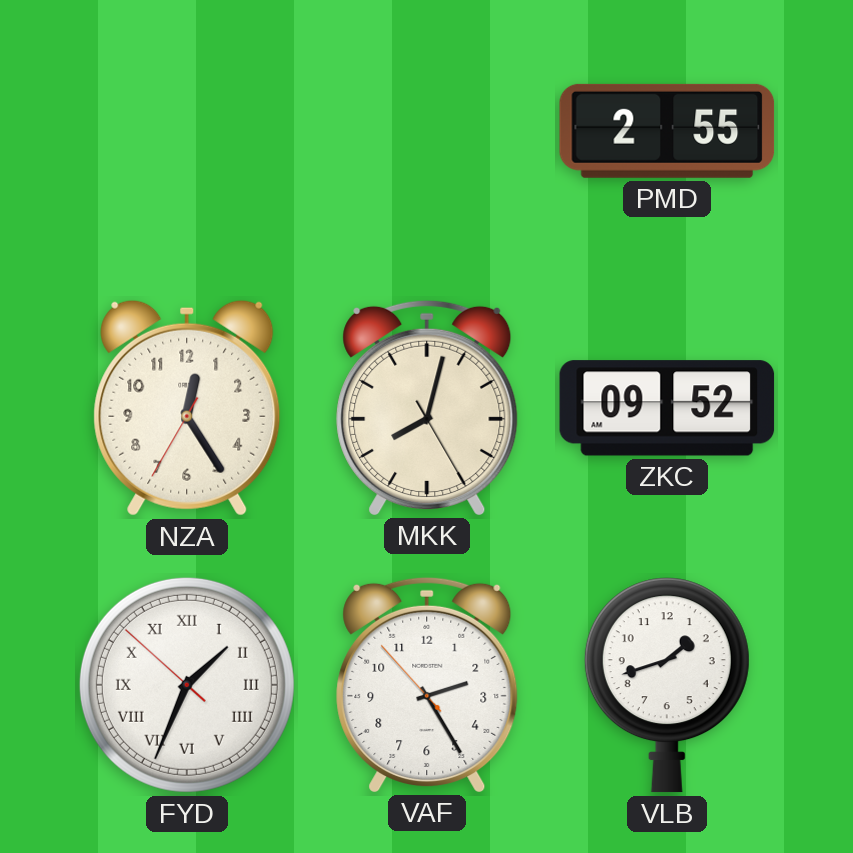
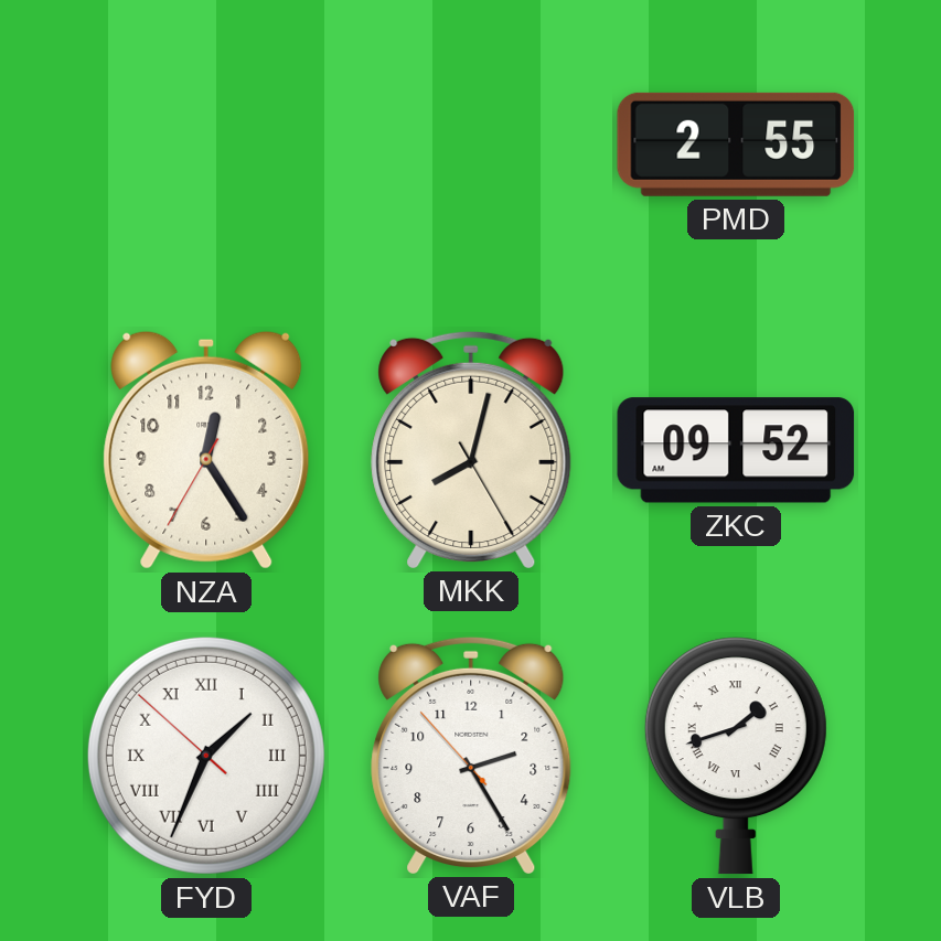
VLB numerals: Arabic -> Roman (736, 756)
